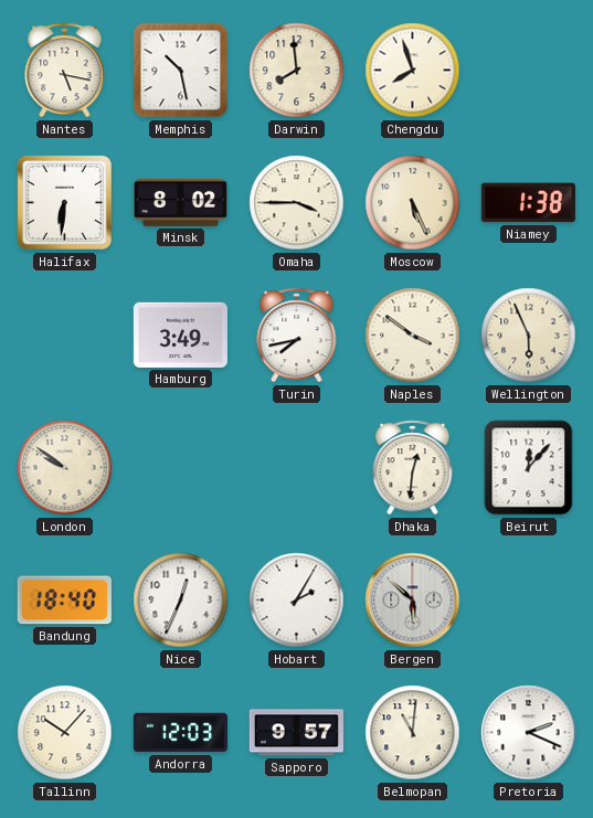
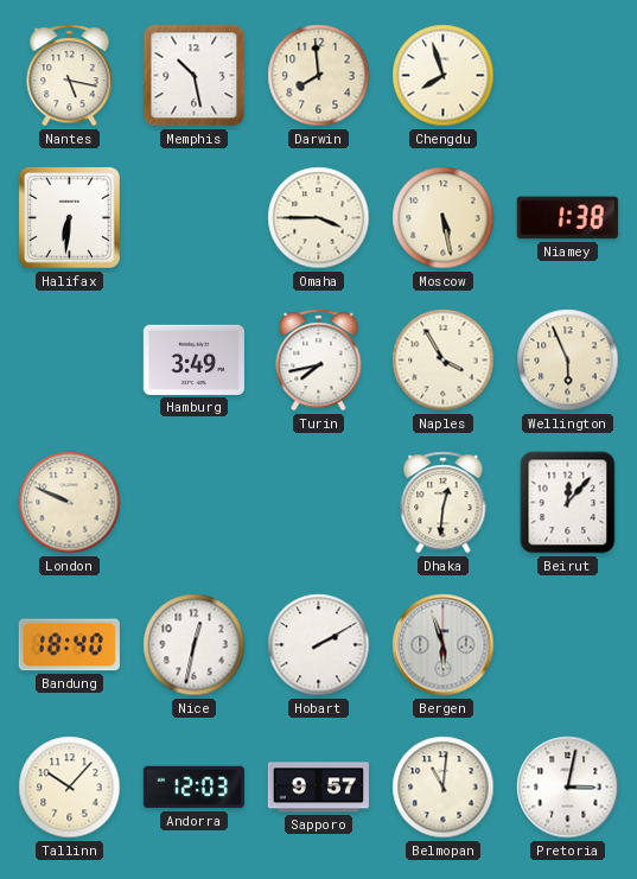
Minsk: 8:02 -> none (180, 203)
Moscow: 5:26 -> 5:28 (444, 218)
Naples: 3:51 -> 3:55 (444, 361)
London: 9:51 -> 9:49 (70, 503)
Nice: 12:34 -> 12:32 (195, 645)
Hobart: 2:05 -> 2:10 (319, 645)
Bergen: 5:52 -> 5:57 (444, 645)
Pretoria: 2:19 -> 3:02 (568, 788)
